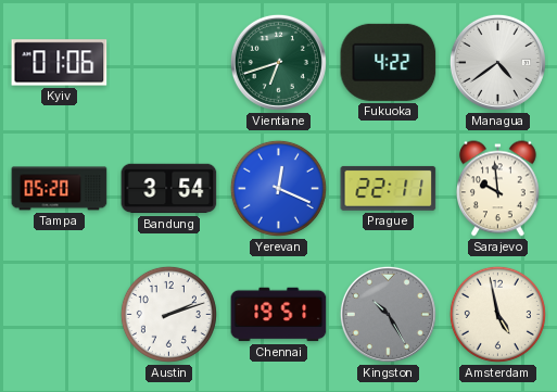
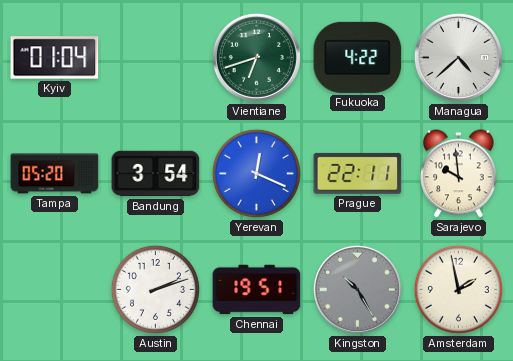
Kyiv: 01:06 -> 01:04 (55, 58)
Managua: 4:39 -> 4:38 (458, 57)
Amsterdam: 4:58 -> 1:58 (458, 289)
